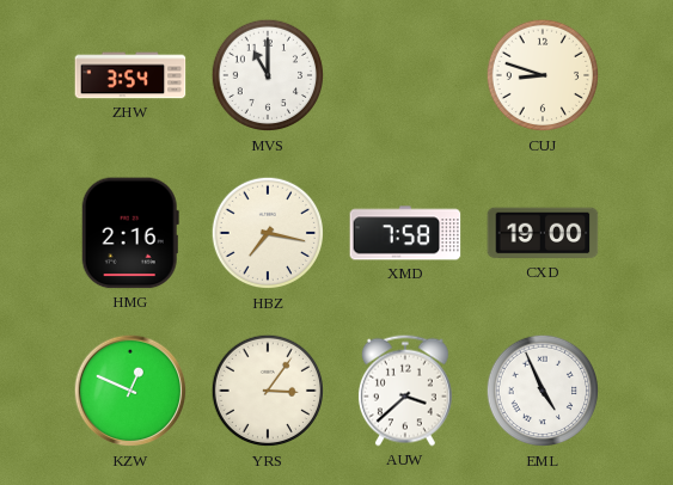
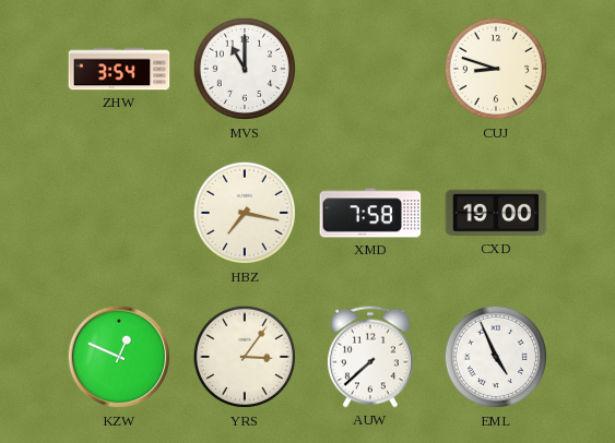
HMG: 2:16 -> none (130, 233)
AUW: 3:38 -> 7:38 (370, 357)
